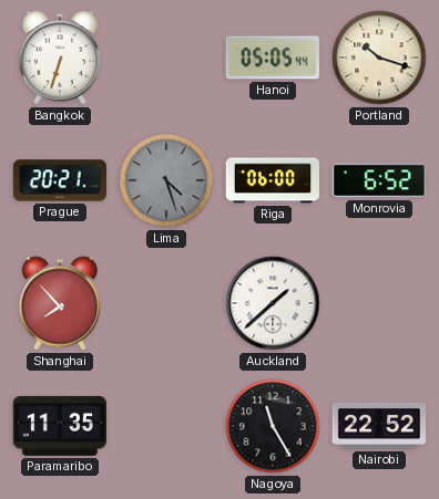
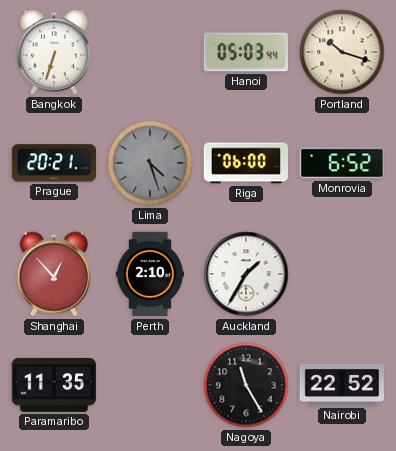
Hanoi: 05:05 -> 05:03 (246, 52)
Shanghai: 7:53 -> 12:53 (54, 274)
Perth: none -> 2:10 (149, 274)
Auckland: 1:38 -> 1:35 (246, 274)
